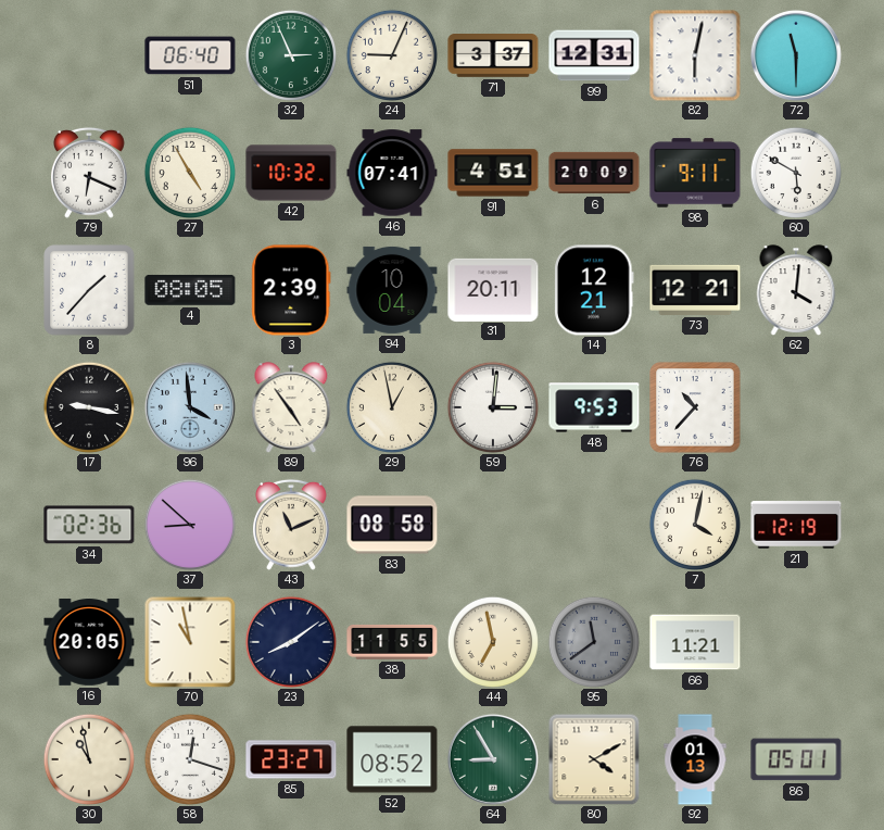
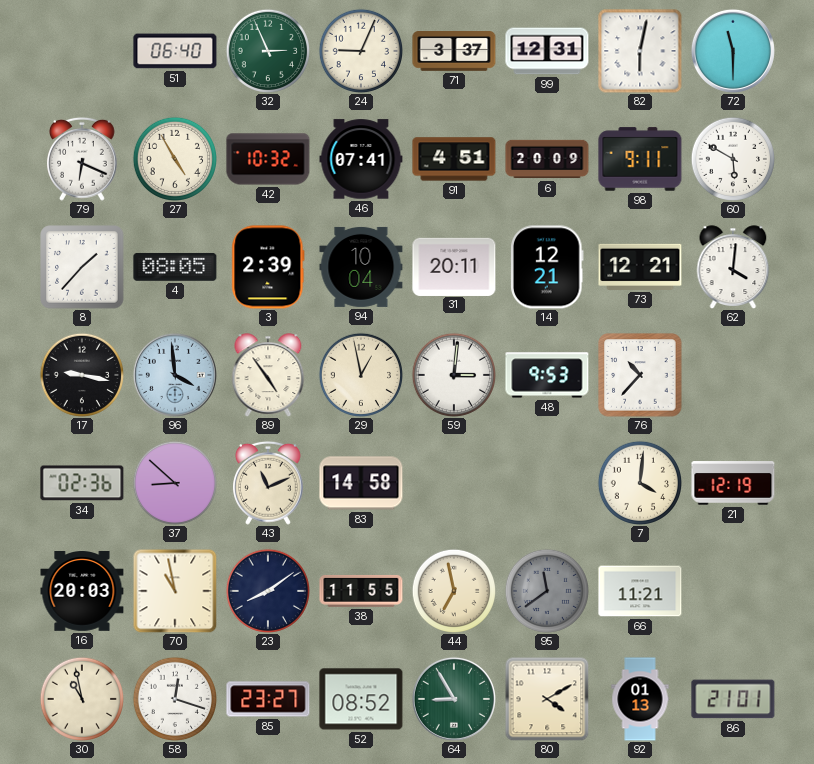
83: 08:58 -> 14:58 (361, 483)
7: 4:02 -> 4:01 (639, 482)
16: 20:05 -> 20:03 (82, 592)
86: 05:01 -> 21:01 (733, 699)
